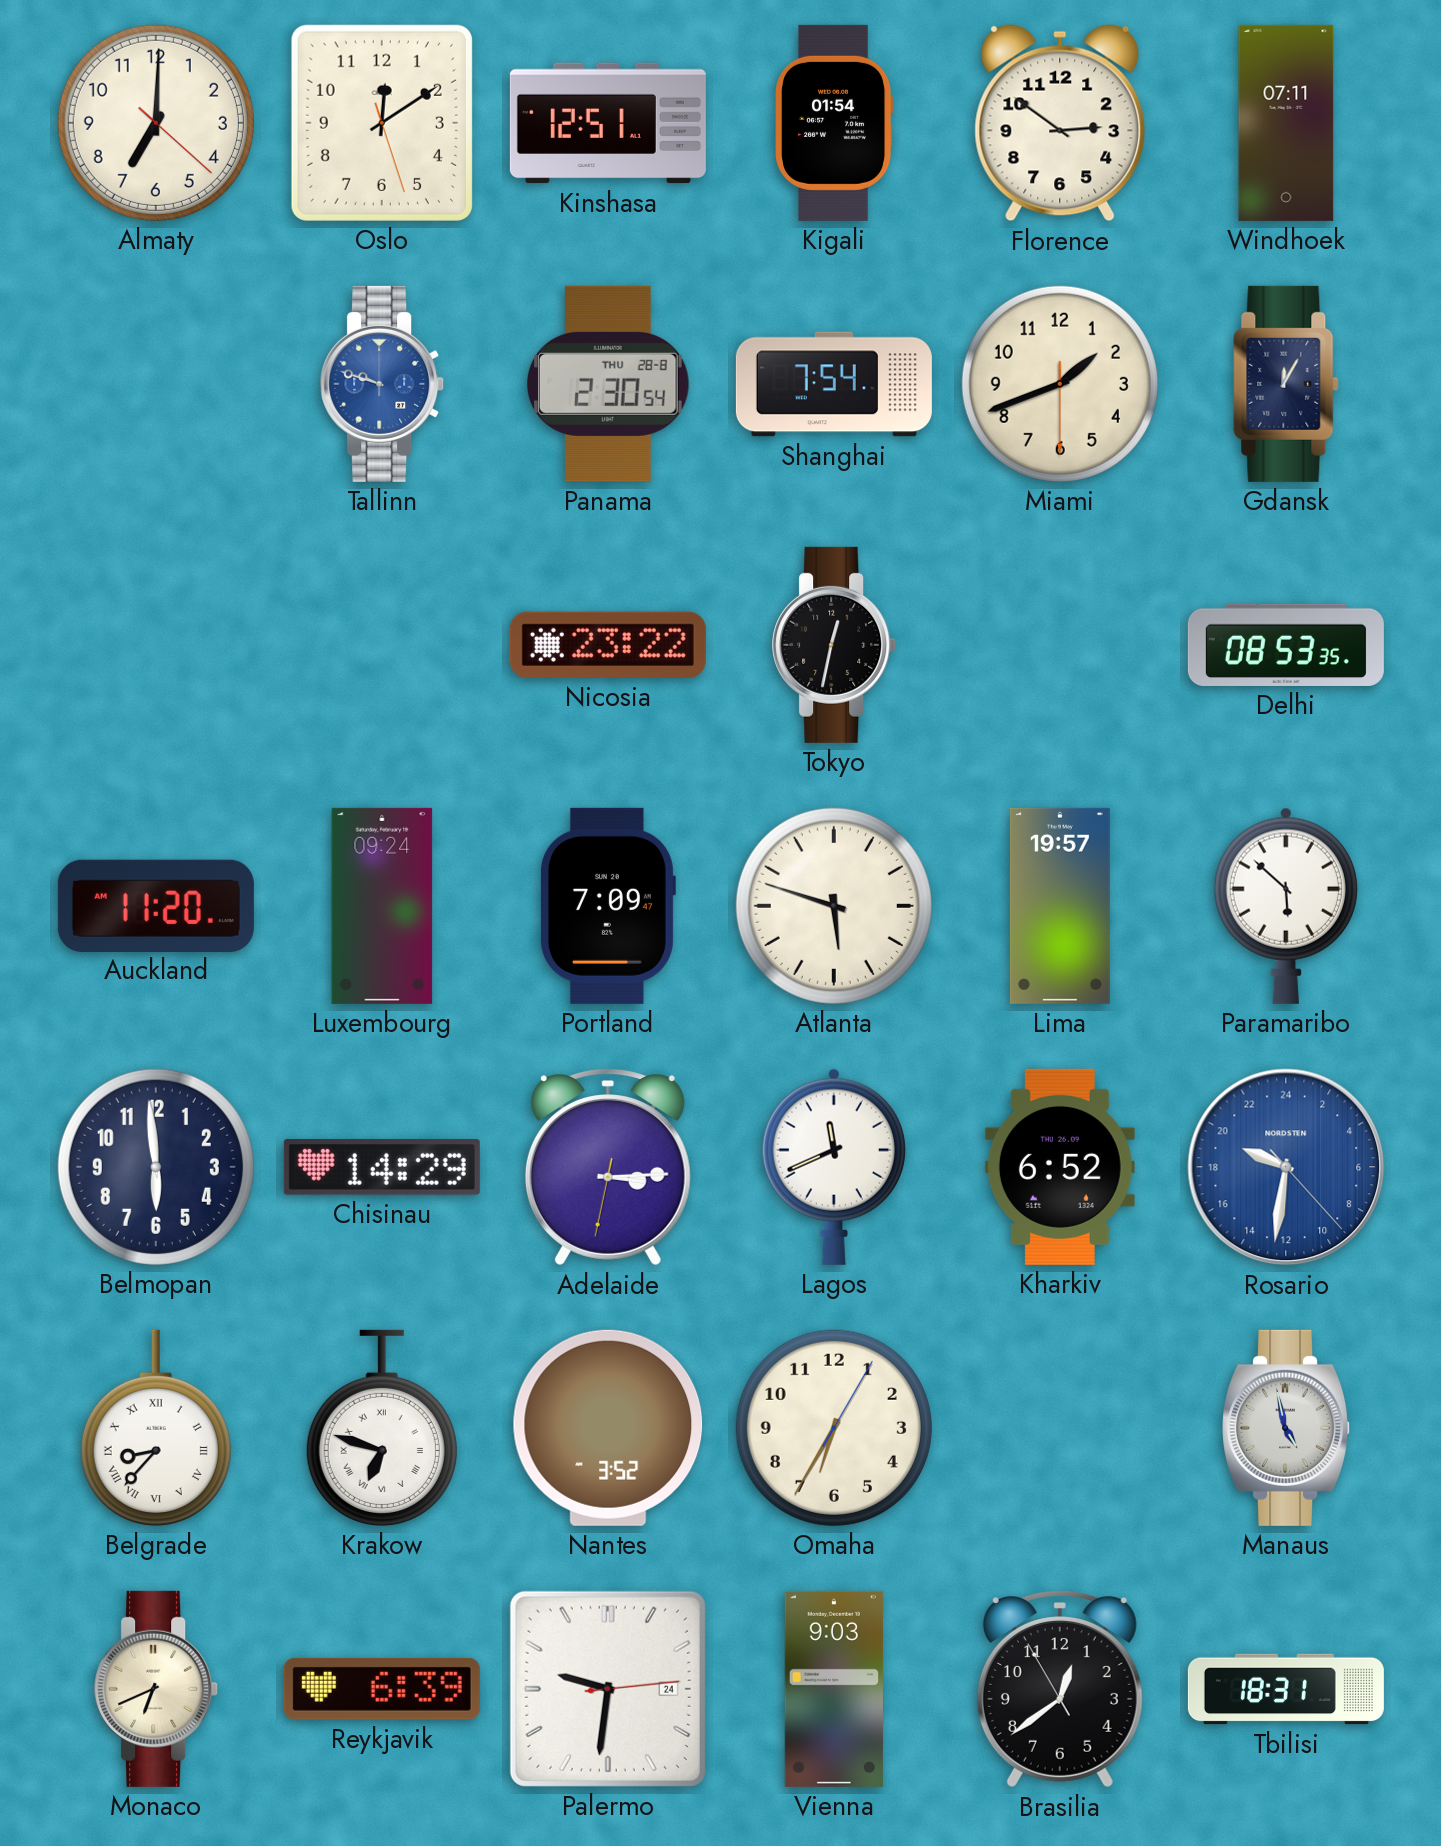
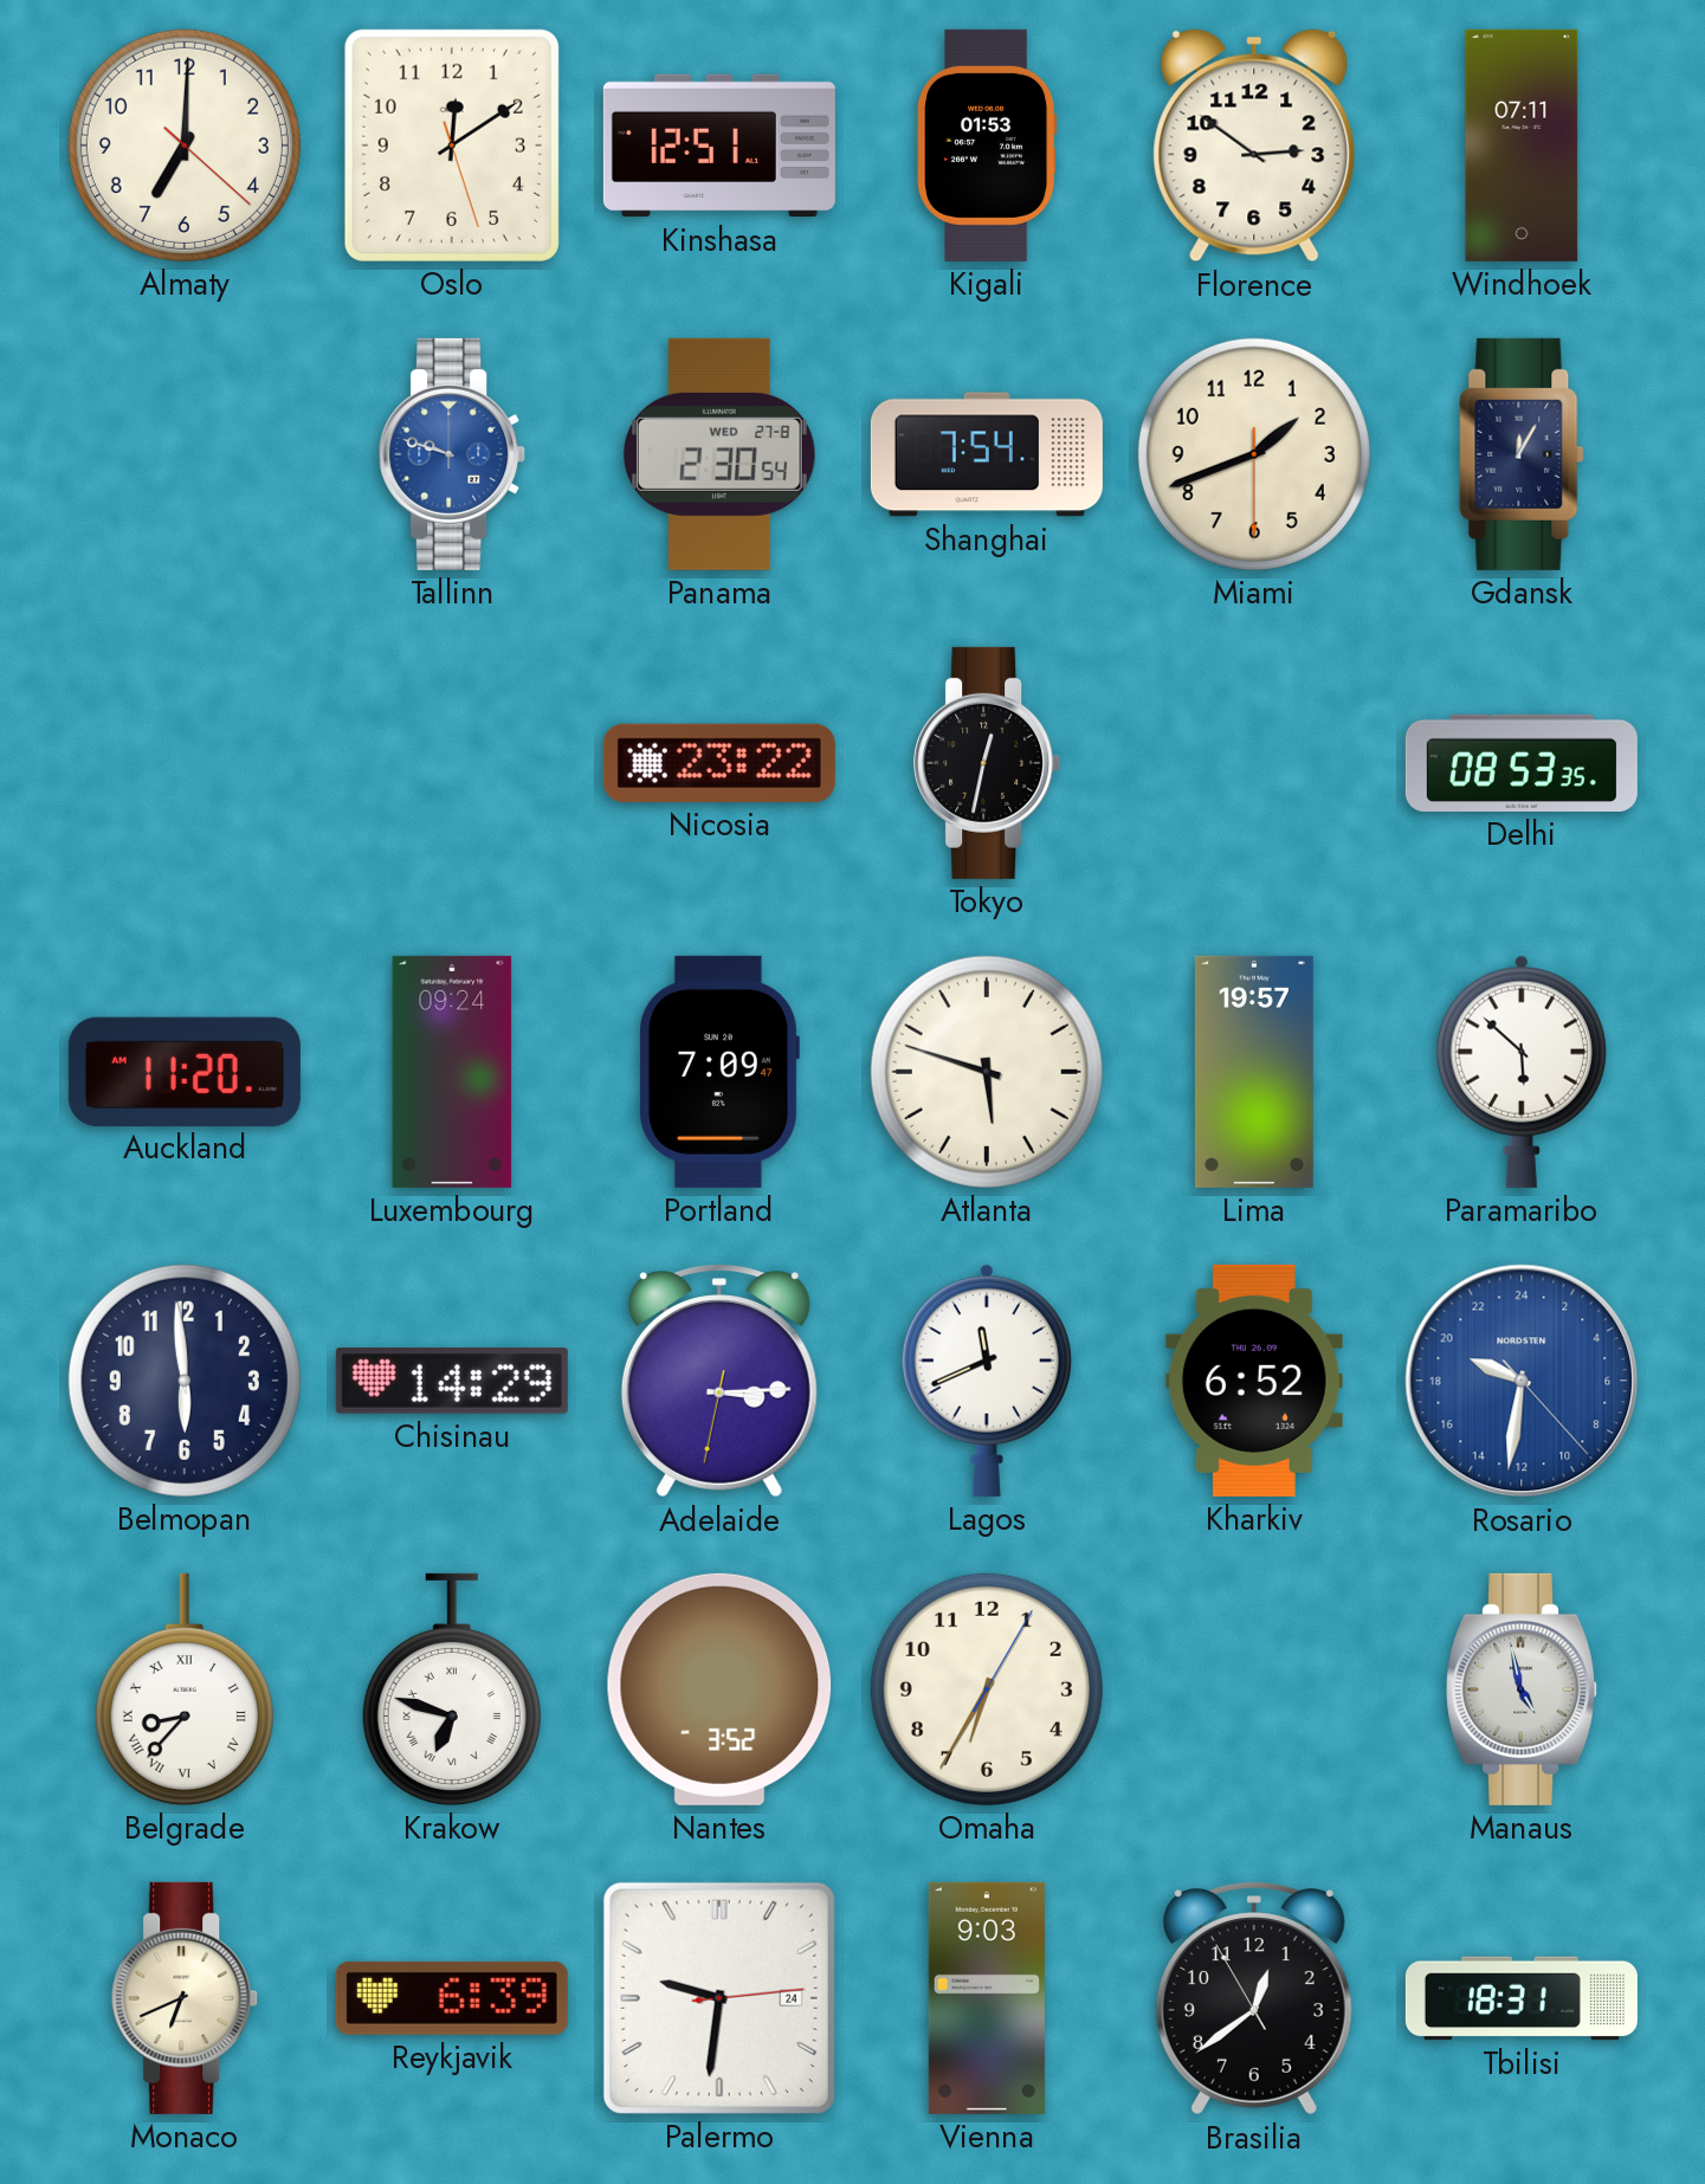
Kigali: 01:54 -> 01:53 (987, 146)
Panama date: THU 28-8 -> WED 27-8 (721, 454)
